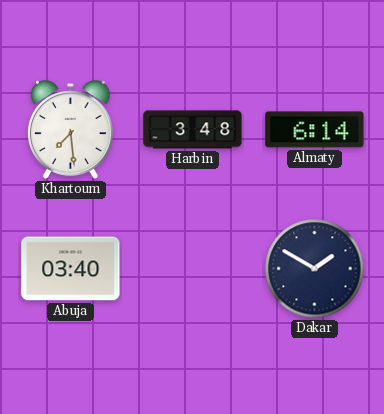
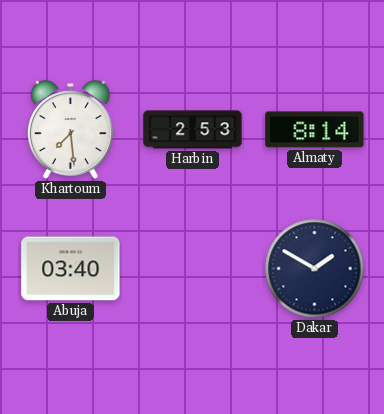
Harbin: 3:48 -> 2:53 (193, 130)
Almaty: 6:14 -> 8:14 (315, 130)
